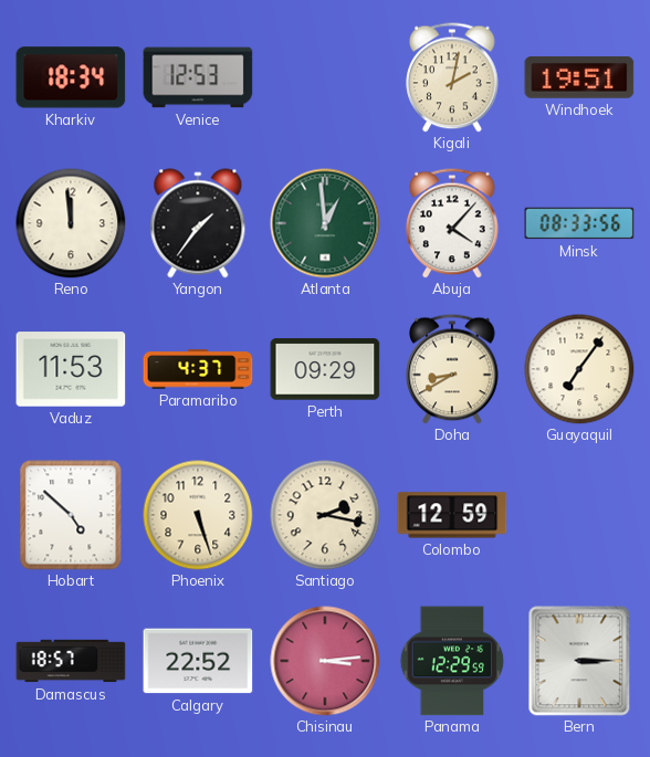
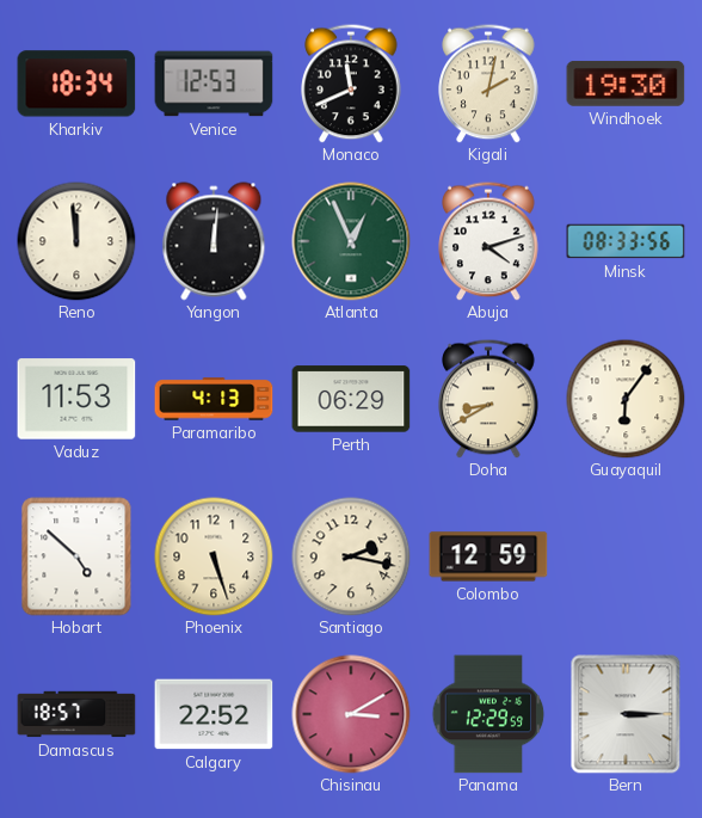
Monaco: none -> 11:41 (351, 84)
Windhoek: 19:51 -> 19:30 (626, 84)
Yangon: 1:36 -> 12:01 (214, 241)
Atlanta: 12:59 -> 12:56 (351, 241)
Abuja: 4:07 -> 4:12 (488, 241)
Paramaribo: 4:37 -> 4:13 (214, 399)
Perth: 09:29 -> 06:29 (351, 399)
Guayaquil: 7:06 -> 6:06 (626, 399)
Chisinau: 3:14 -> 3:10 (351, 714)
